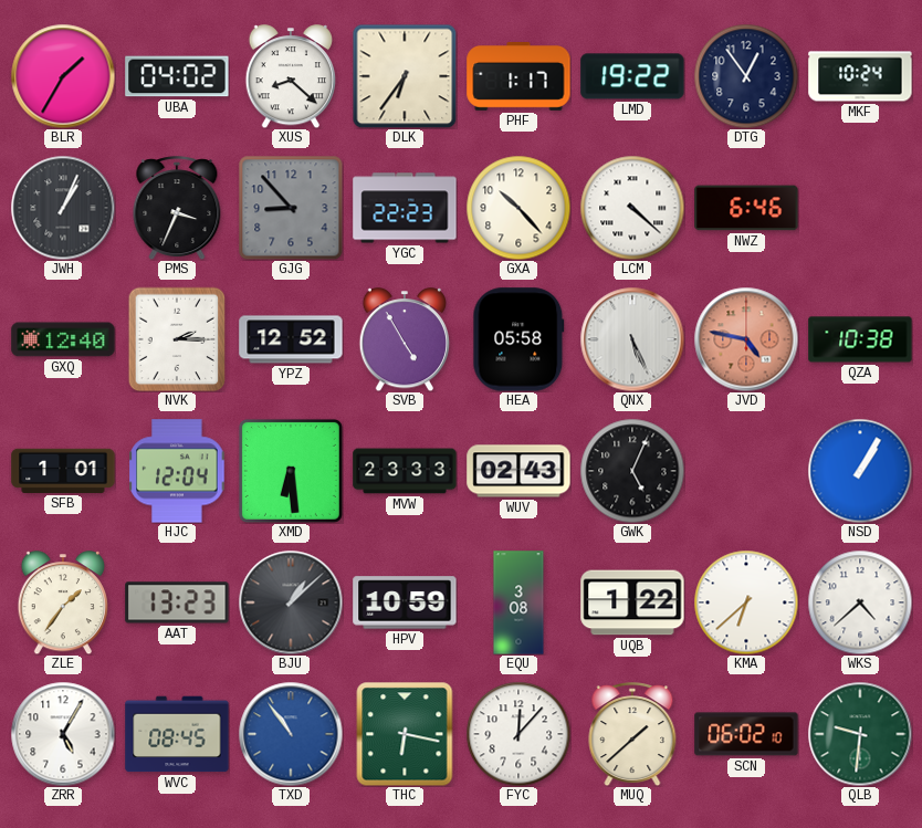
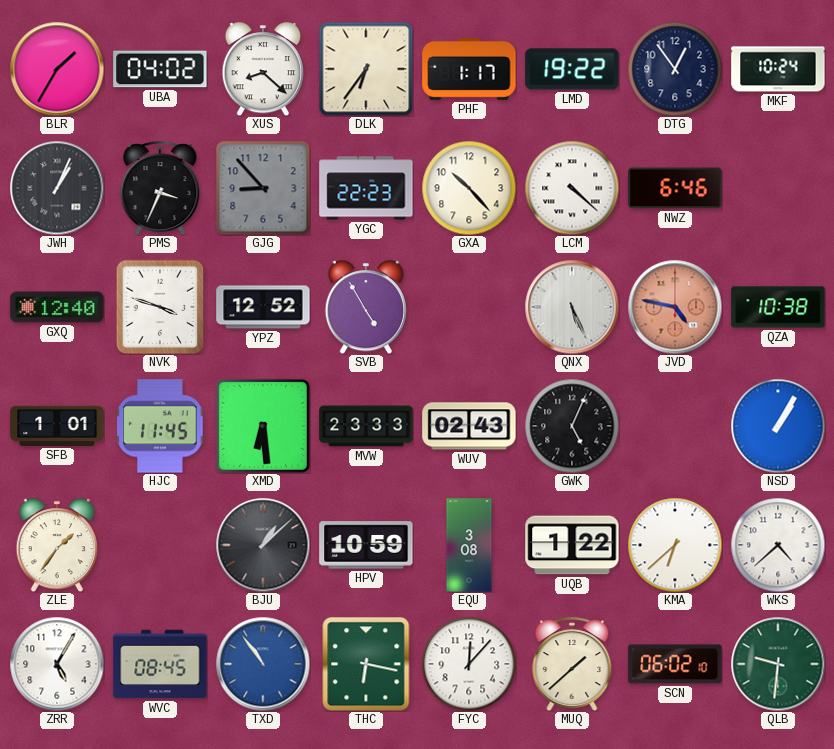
NVK: 2:15 -> 3:48 (160, 307)
HEA: 05:58 -> none (518, 339)
HJC: 12:04 -> 11:45 (160, 426)
AAT: 13:23 -> none (177, 602)
